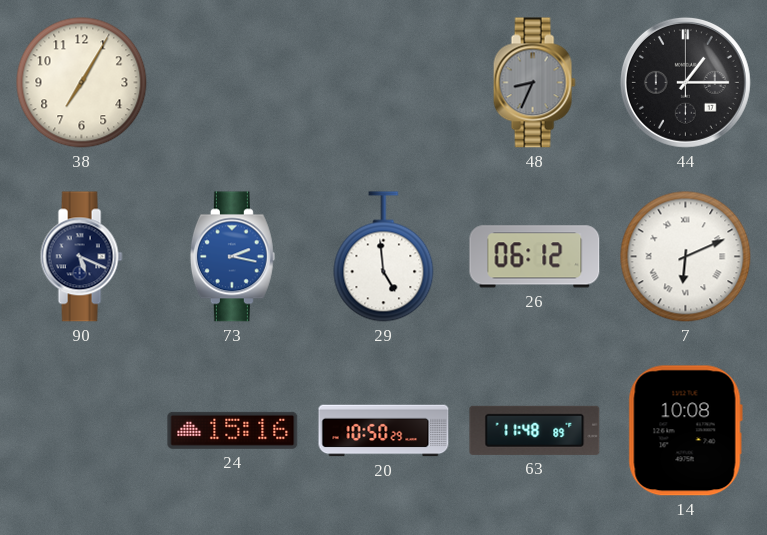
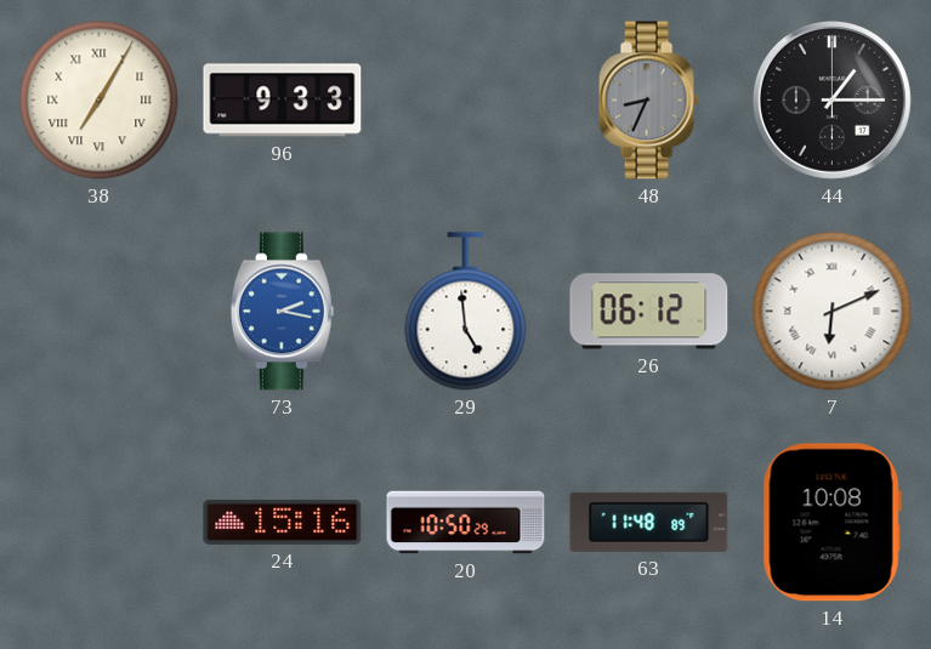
38 numerals: Arabic -> Roman (100, 101)
96: none -> 9:33 (283, 101)
90: 5:19 -> none (81, 257)
